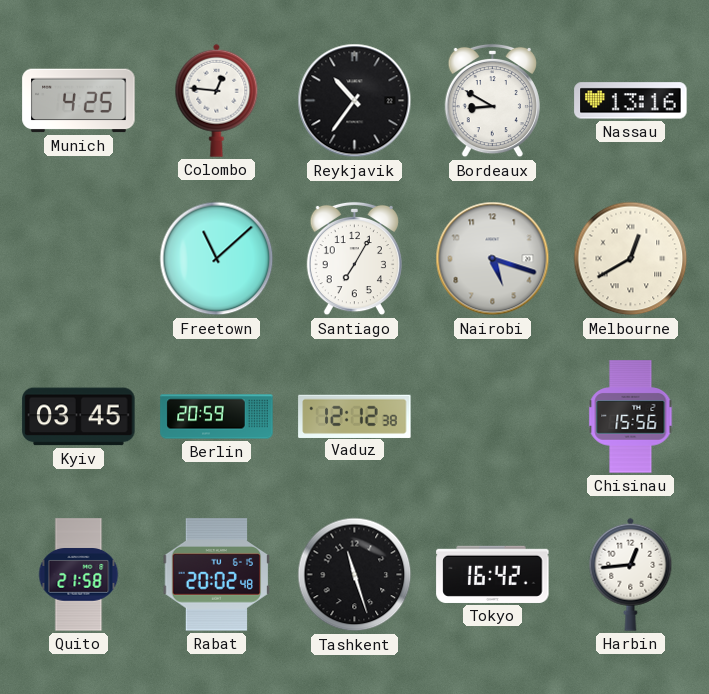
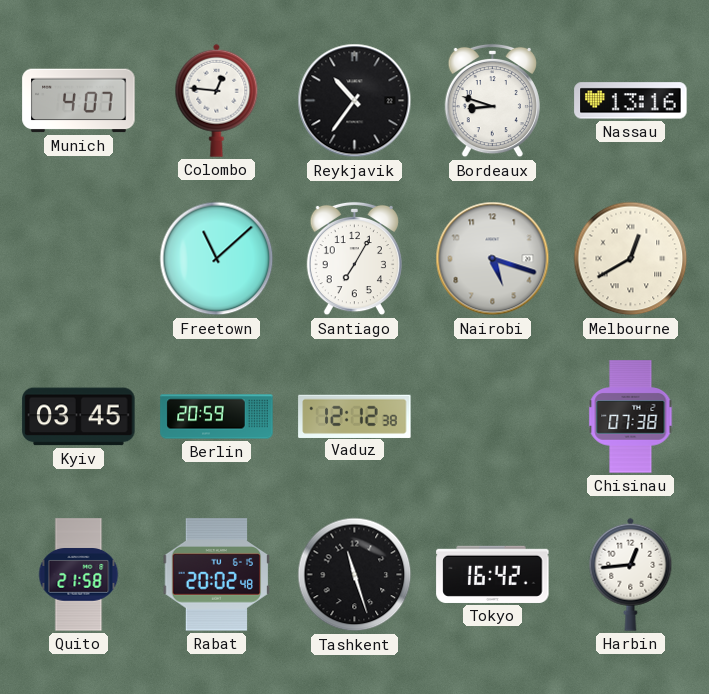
Munich: 4:25 -> 4:07 (79, 101)
Bordeaux: 8:50 -> 8:48 (492, 101)
Chisinau: 15:56 -> 07:38 (631, 417)
